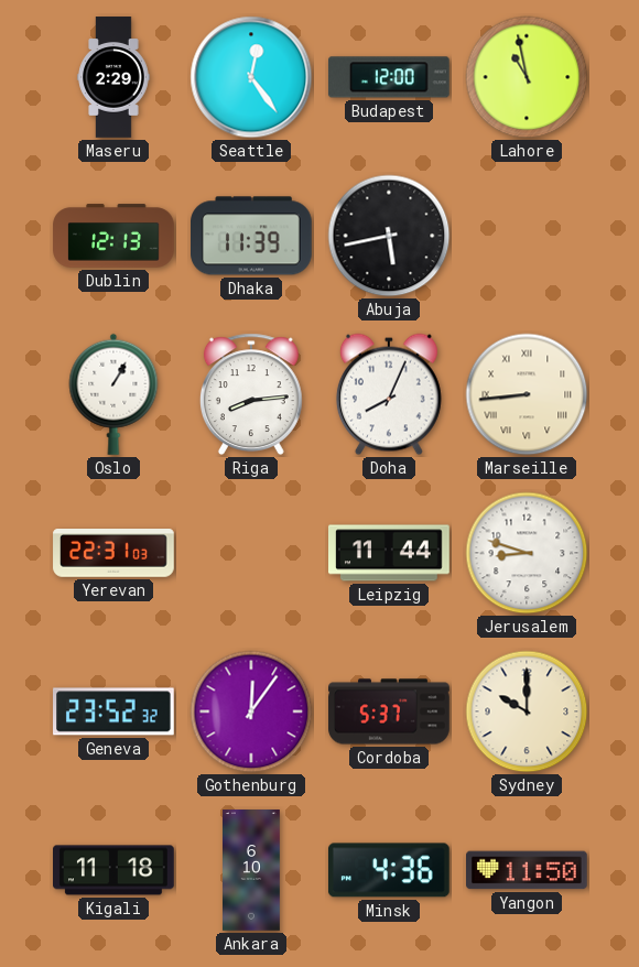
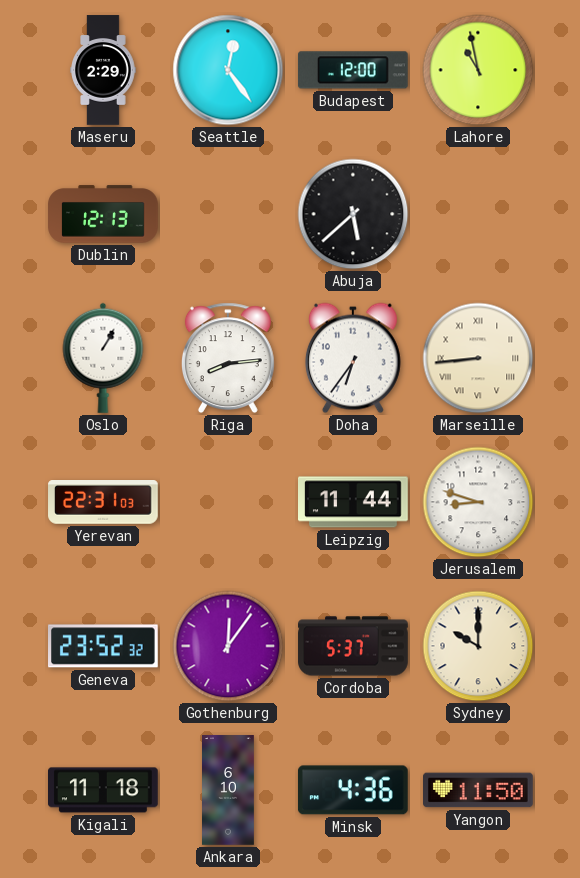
Dhaka: 11:39 -> none (252, 236)
Abuja: 5:43 -> 5:38 (353, 214)
Doha: 8:04 -> 6:36 (353, 358)
